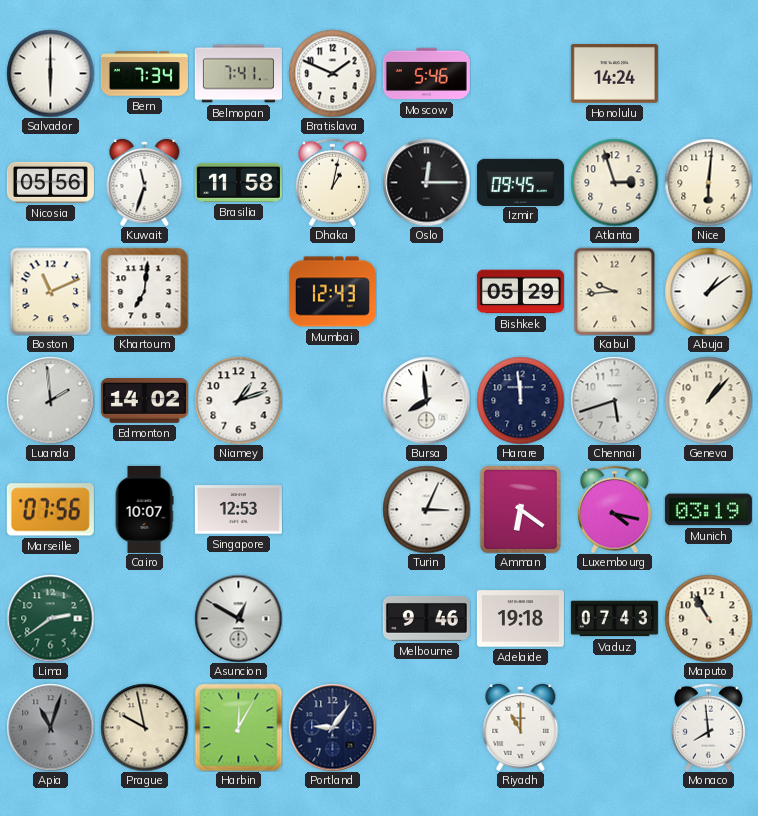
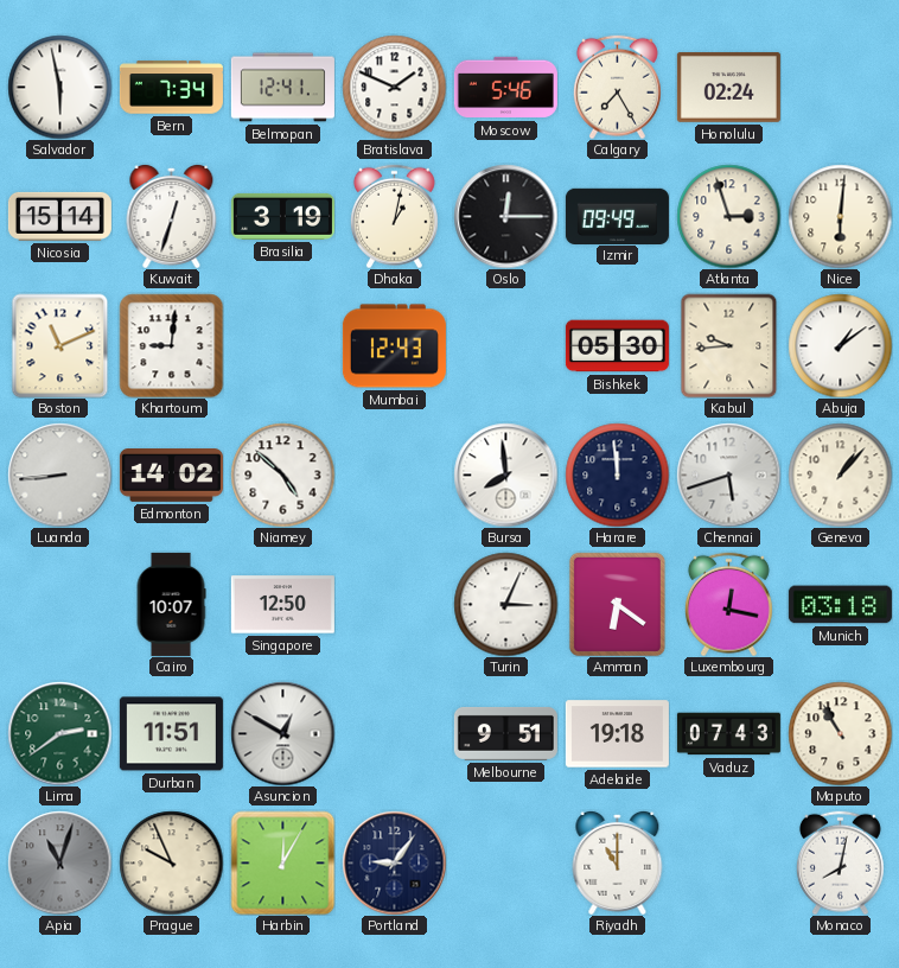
Salvador: 6:00 -> 5:58 (59, 87)
Belmopan: 7:41 -> 12:41 (282, 88)
Calgary: none -> 7:25 (617, 87)
Honolulu: 14:24 -> 02:24 (728, 87)
Nicosia: 05:56 -> 15:14 (59, 216)
Kuwait: 11:33 -> 12:33 (172, 216)
Brasilia: 11:58 -> 3:19 (282, 216)
Izmir: 09:45 -> 09:49 (617, 216)
Khartoum: 7:01 -> 9:01 (171, 345)
Bishkek: 05:29 -> 05:30 (617, 346)
Luanda: 1:59 -> 8:44 (59, 475)
Niamey: 1:12 -> 4:52 (282, 475)
Marseille: 07:56 -> none (50, 510)
Singapore: 12:53 -> 12:50 (282, 605)
Luxembourg: 4:17 -> 12:17 (728, 604)
Munich: 03:19 -> 03:18 (840, 605)
Durban: none -> 11:51 (171, 734)
Melbourne: 9:46 -> 9:51 (505, 733)
Prague: 9:58 -> 9:56 (171, 862)
Monaco: 7:59 -> 8:02 (840, 862)
